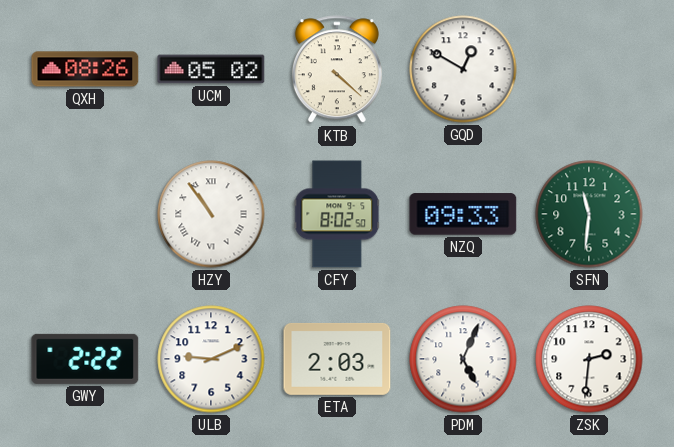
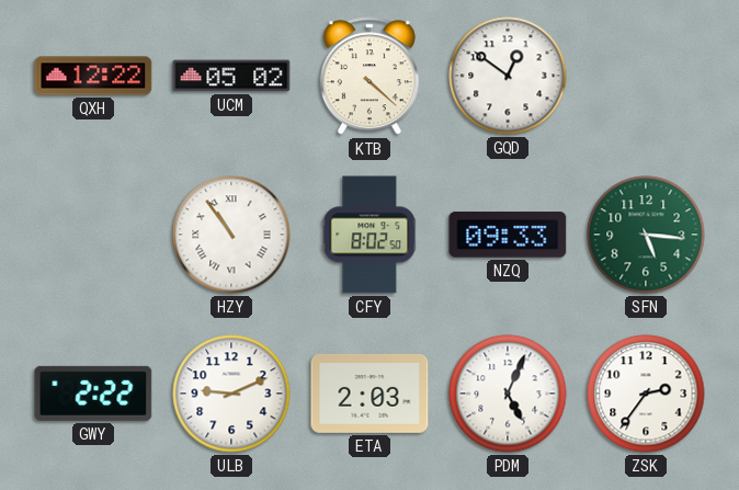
QXH: 08:26 -> 12:22 (93, 76)
GQD: 12:50 -> 12:51 (508, 76)
SFN: 11:31 -> 5:16 (646, 235)
ZSK: 2:31 -> 2:36 (646, 394)
